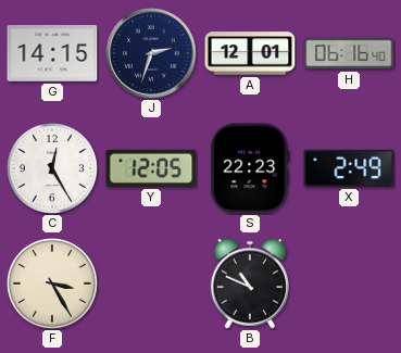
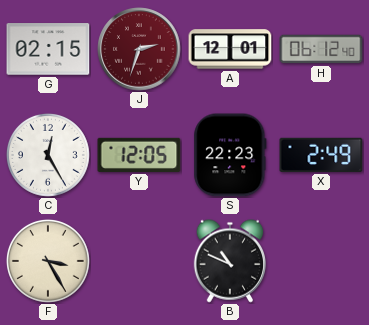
G: 14:15 -> 02:15 (48, 49)
J dial: navy -> burgundy (139, 49)
H: 06:16 -> 06:12 (321, 49)
